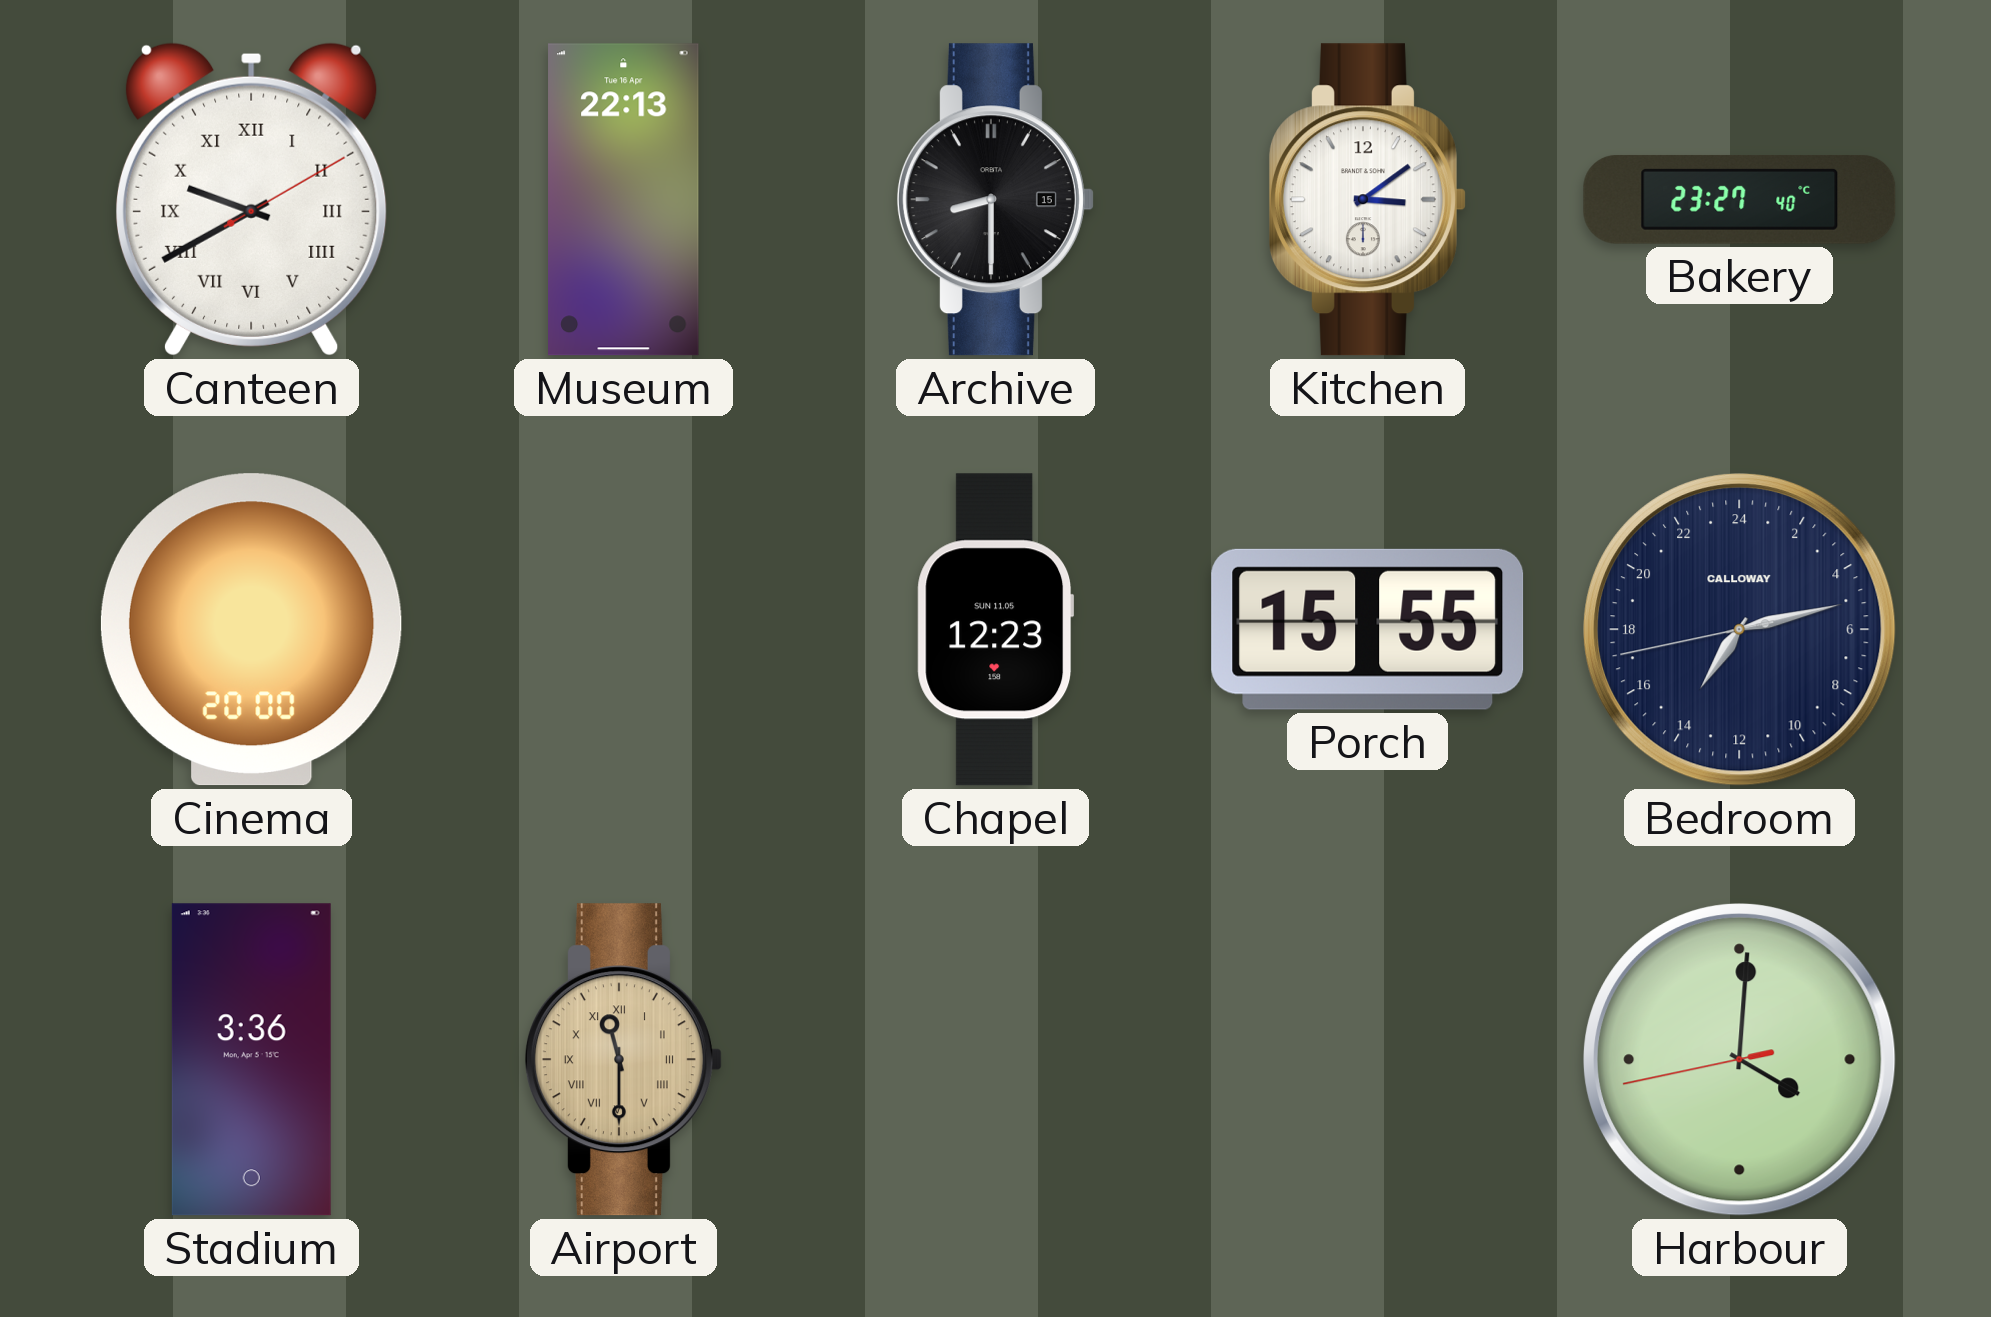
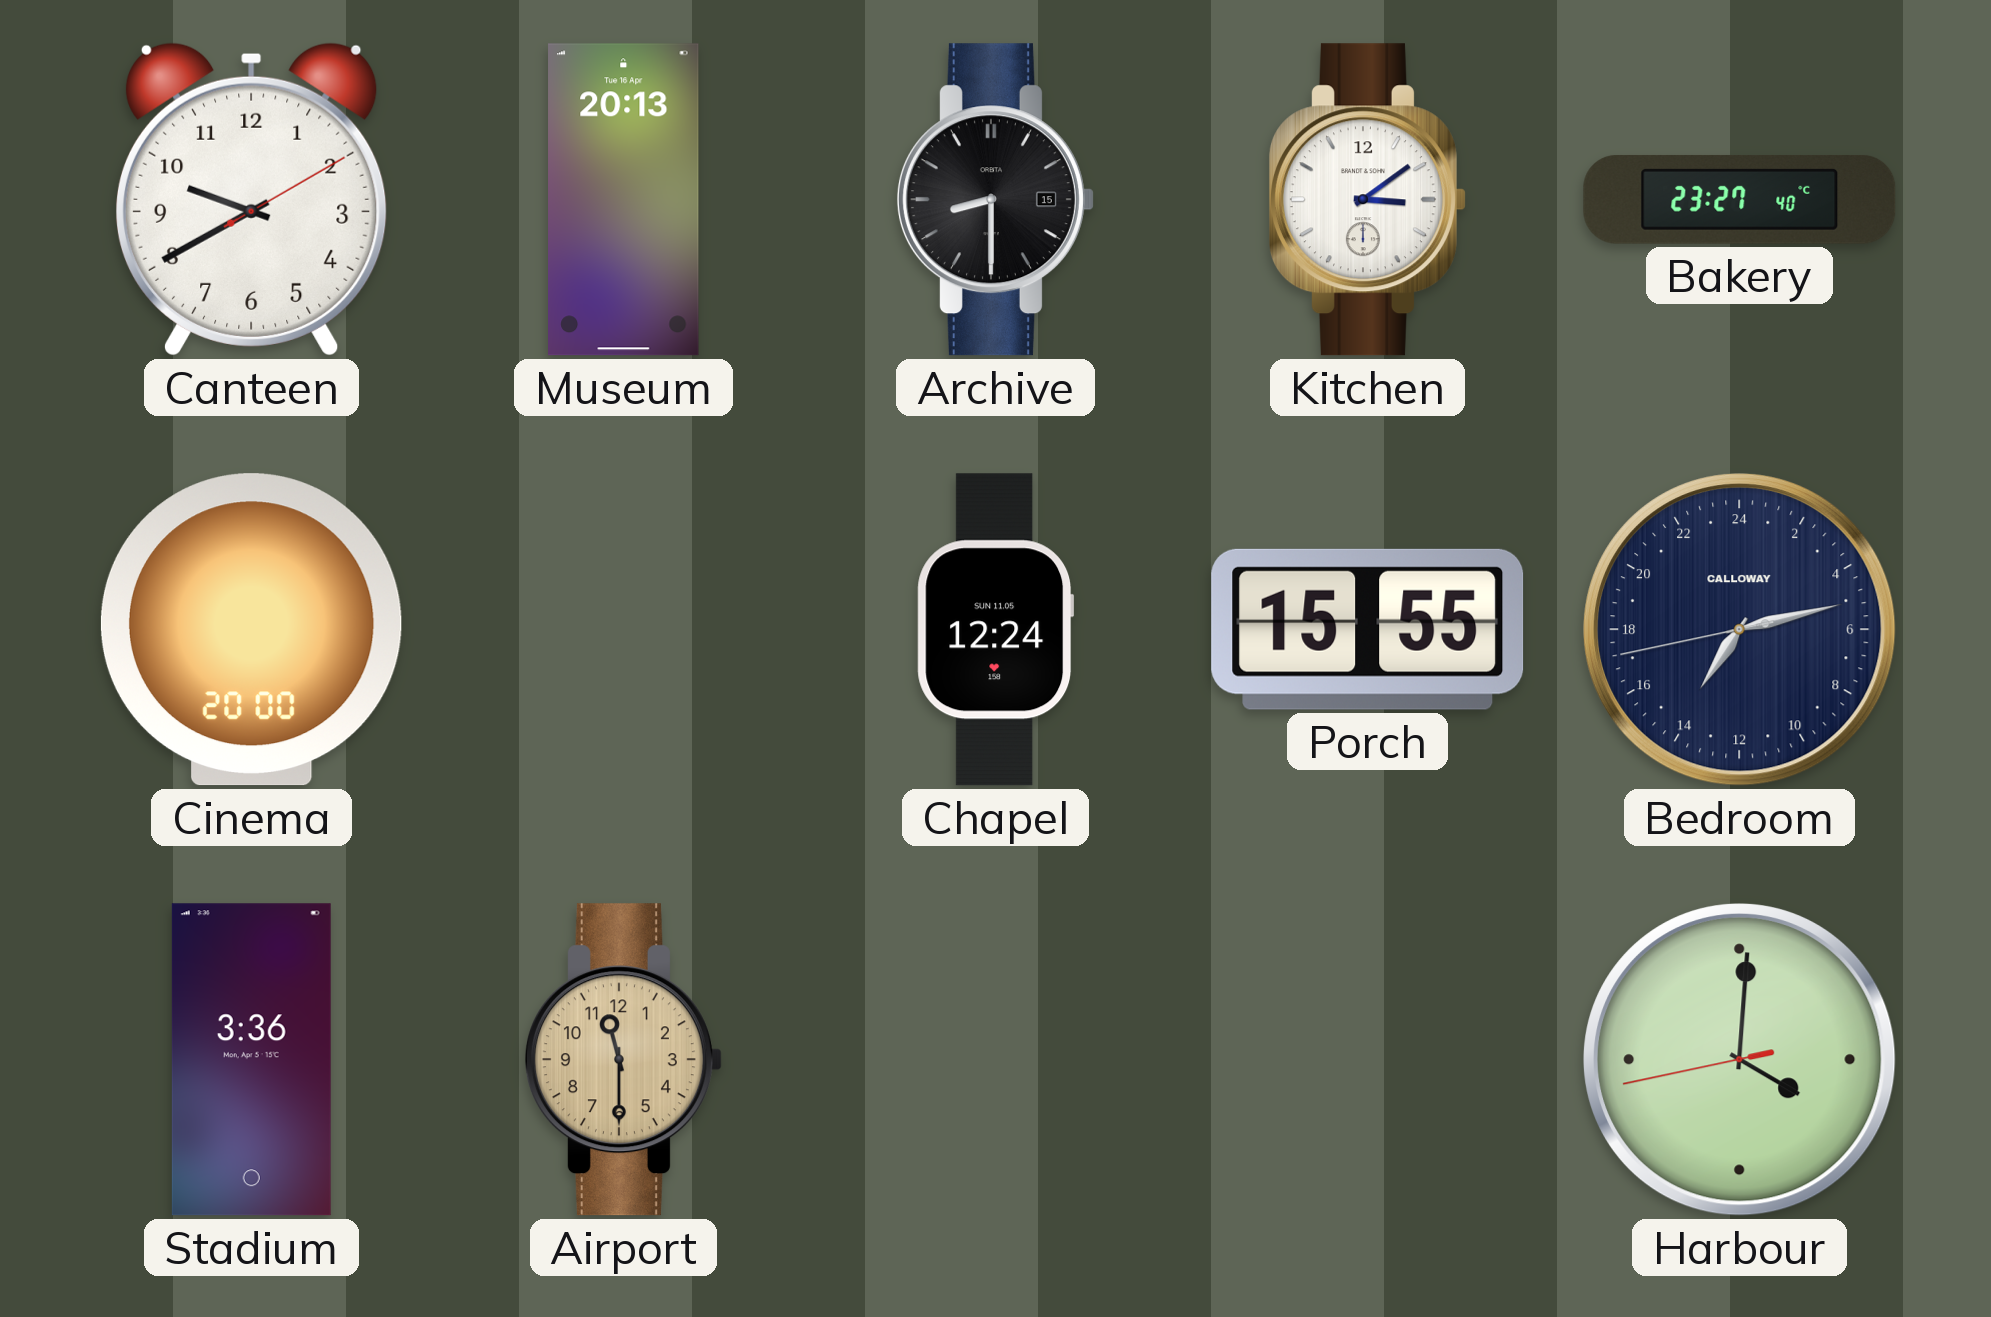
Canteen numerals: Roman -> Arabic (251, 199)
Museum: 22:13 -> 20:13 (624, 200)
Chapel: 12:23 -> 12:24 (996, 630)
Airport numerals: Roman -> Arabic (623, 1060)
